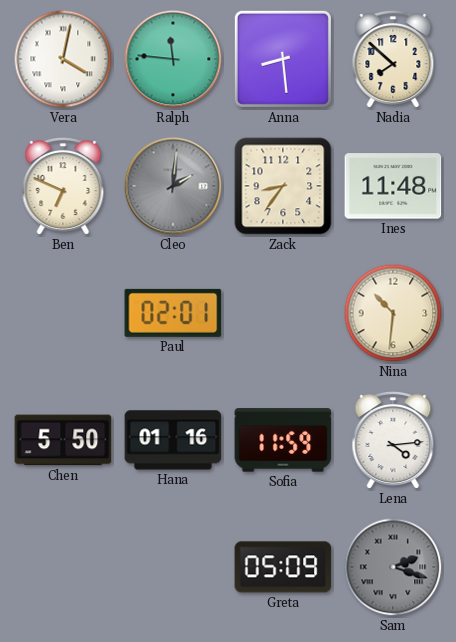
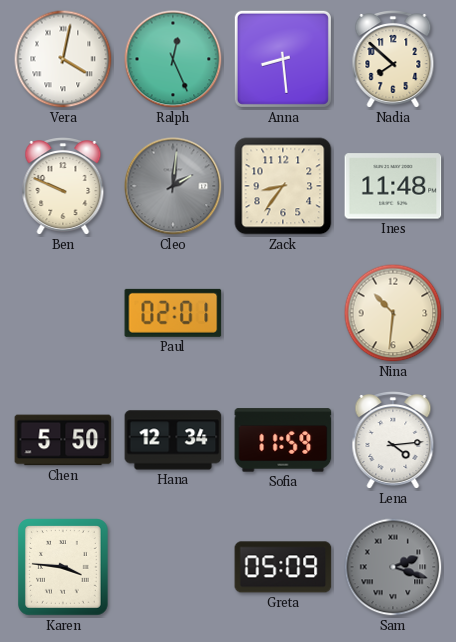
Ralph: 11:46 -> 12:26 (173, 59)
Ben: 6:49 -> 9:49 (63, 187)
Hana: 01:16 -> 12:34 (173, 440)
Karen: none -> 3:46 (64, 567)
